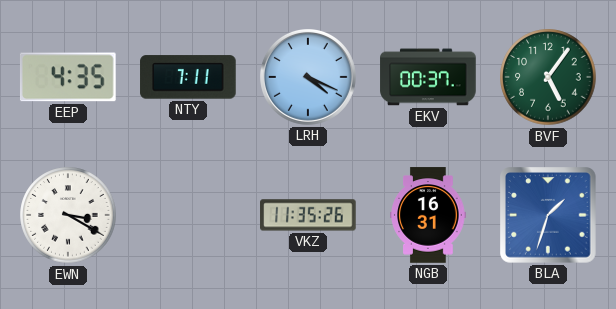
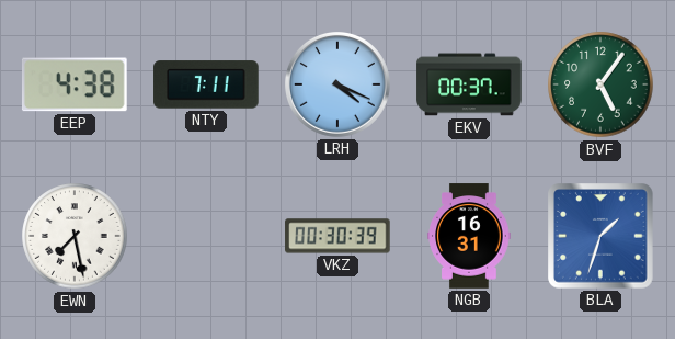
EEP: 4:35 -> 4:38 (75, 84)
EWN: 3:20 -> 7:28 (75, 236)
VKZ: 11:35 -> 00:30 (337, 236)
